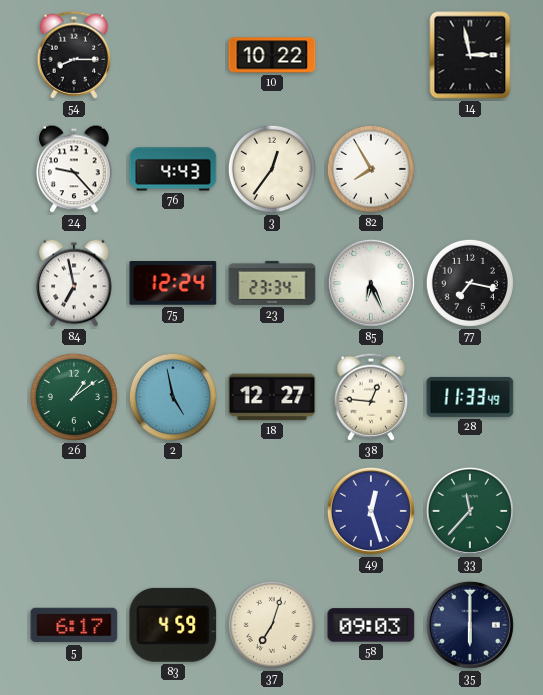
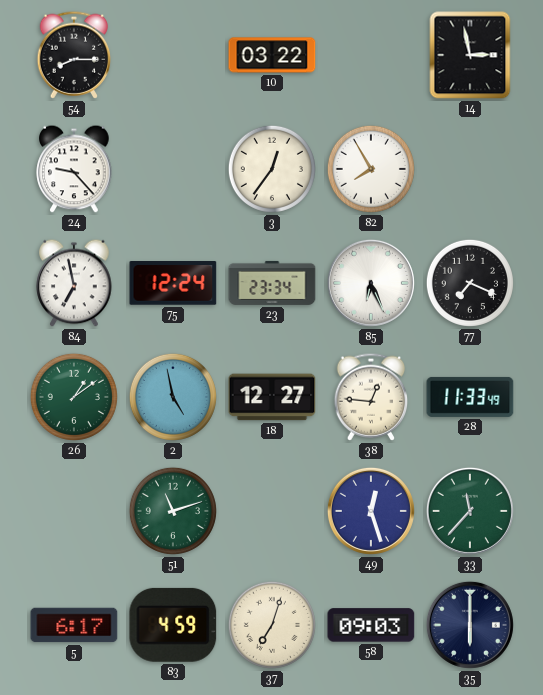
10: 10:22 -> 03:22 (272, 55)
76: 4:43 -> none (173, 169)
77: 7:17 -> 7:19 (470, 283)
51: none -> 11:12 (173, 511)
